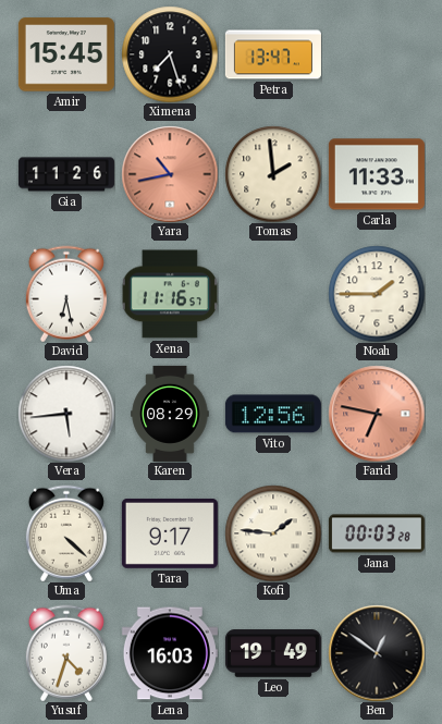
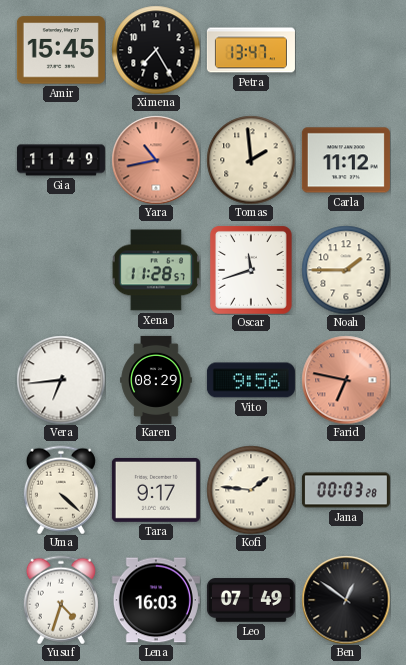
Ximena: 7:27 -> 7:25 (156, 50)
Gia: 11:26 -> 11:49 (61, 160)
Carla: 11:33 -> 11:12 (346, 160)
David: 6:28 -> none (66, 294)
Xena: 11:16 -> 11:28 (156, 270)
Oscar: none -> 11:42 (251, 270)
Vera: 5:44 -> 6:44 (61, 380)
Vito: 12:56 -> 9:56 (251, 380)
Leo: 19:49 -> 07:49 (251, 600)
